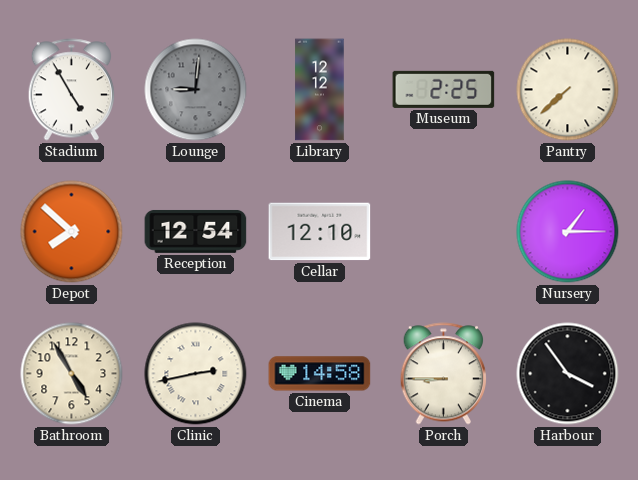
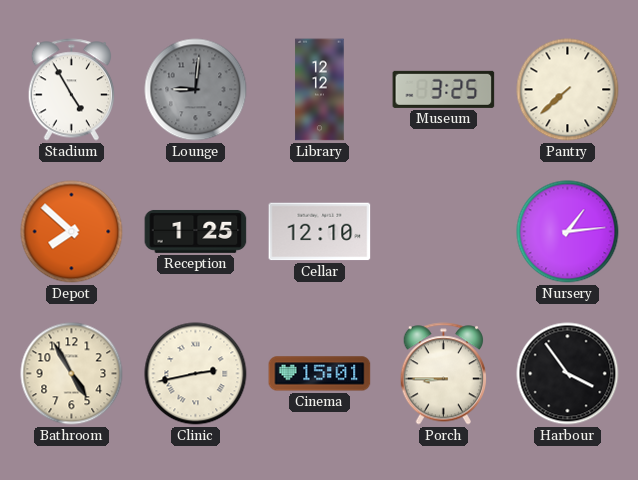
Museum: 2:25 -> 3:25 (444, 89)
Reception: 12:54 -> 1:25 (196, 231)
Nursery: 1:15 -> 1:14 (568, 232)
Cinema: 14:58 -> 15:01 (320, 374)
